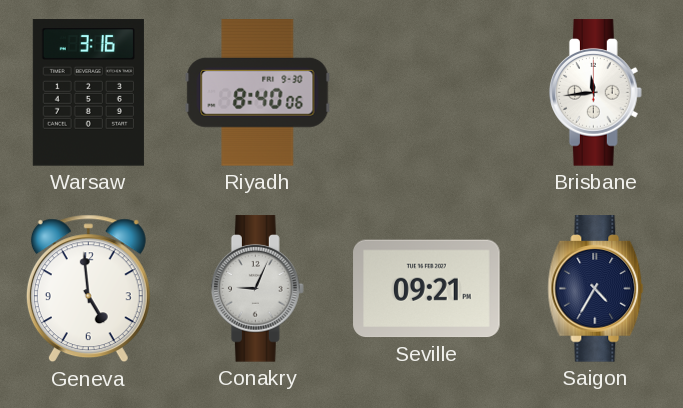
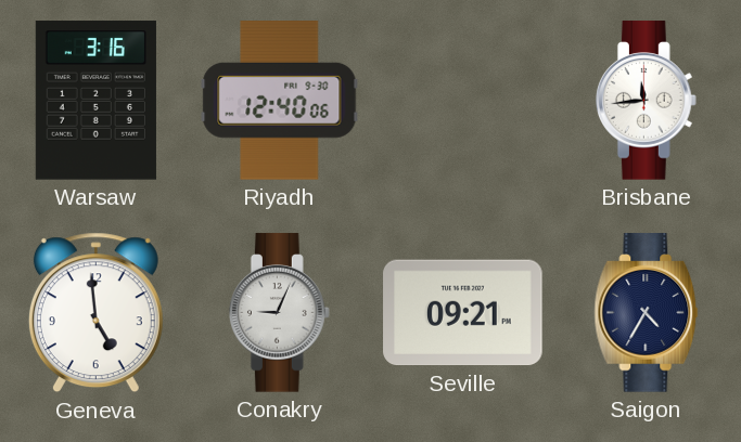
Riyadh: 8:40 -> 12:40 (280, 101)
